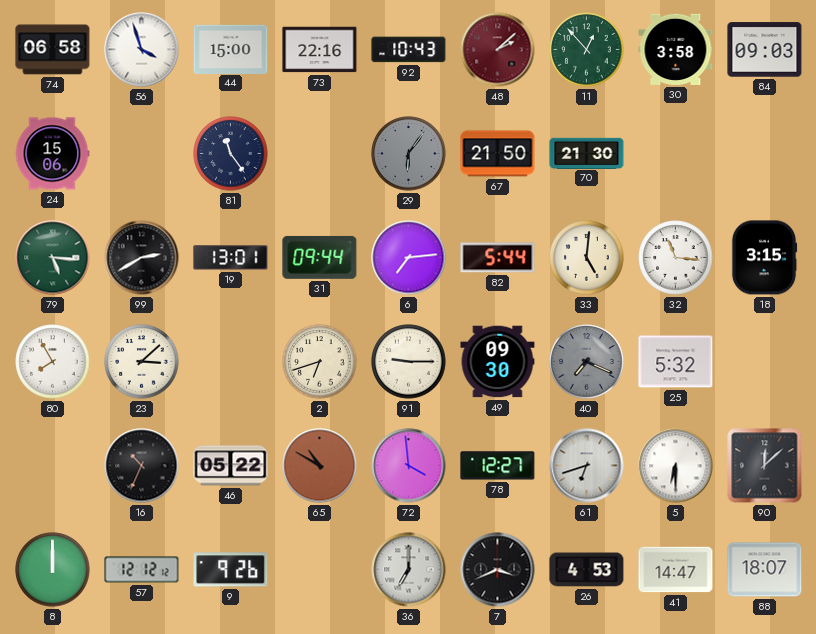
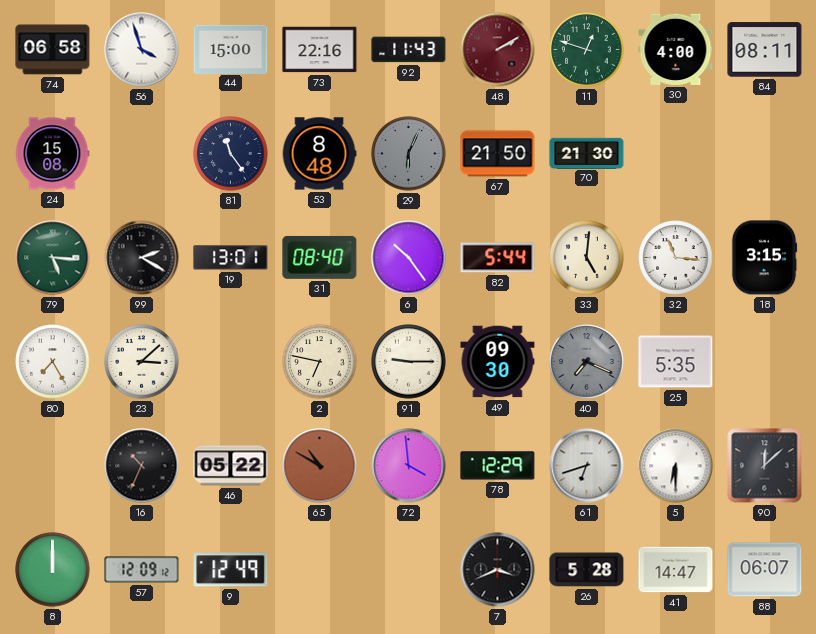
92: 10:43 -> 11:43 (409, 50)
48: 2:08 -> 2:10 (498, 50)
11: 12:53 -> 12:48 (587, 50)
30: 3:58 -> 4:00 (676, 49)
84: 09:03 -> 08:11 (765, 50)
24: 15:06 -> 15:08 (52, 154)
53: none -> 8:48 (319, 154)
29: 6:06 -> 6:04 (409, 154)
99: 2:40 -> 2:20 (142, 258)
31: 09:44 -> 08:40 (320, 257)
6: 7:14 -> 10:24 (409, 258)
80: 7:55 -> 7:25 (53, 362)
2: 6:42 -> 6:47 (320, 362)
25: 5:32 -> 5:35 (676, 362)
78: 12:27 -> 12:29 (498, 466)
57: 12:12 -> 12:09 (142, 570)
9: 9:26 -> 12:49 (231, 570)
36: 7:00 -> none (409, 570)
26: 4:53 -> 5:28 (587, 570)
88: 18:07 -> 06:07 (765, 570)
